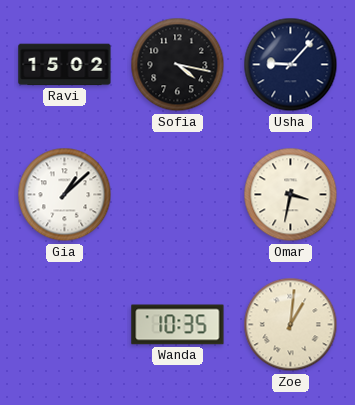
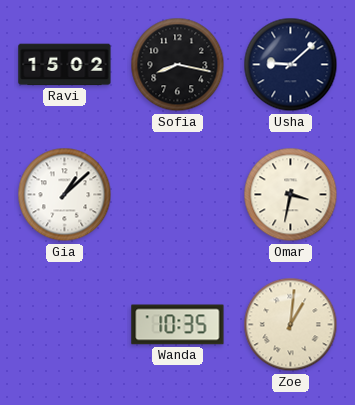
Sofia: 4:17 -> 8:17 (178, 65)
Usha: 9:07 -> 9:08 (291, 65)
